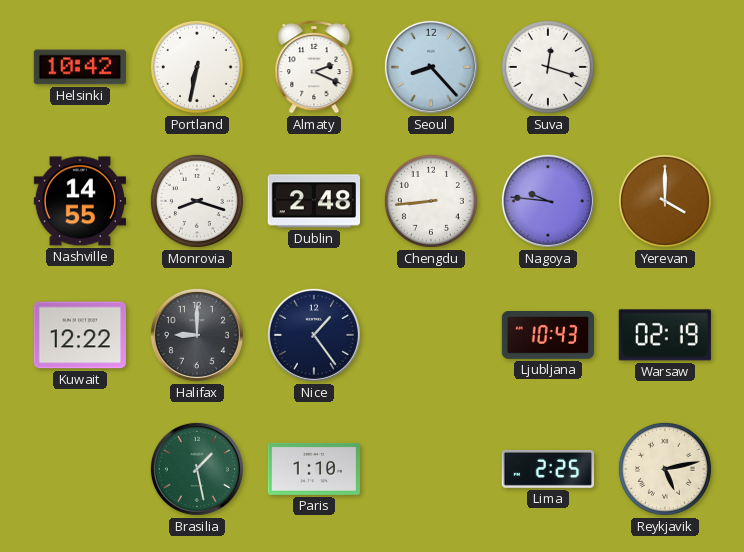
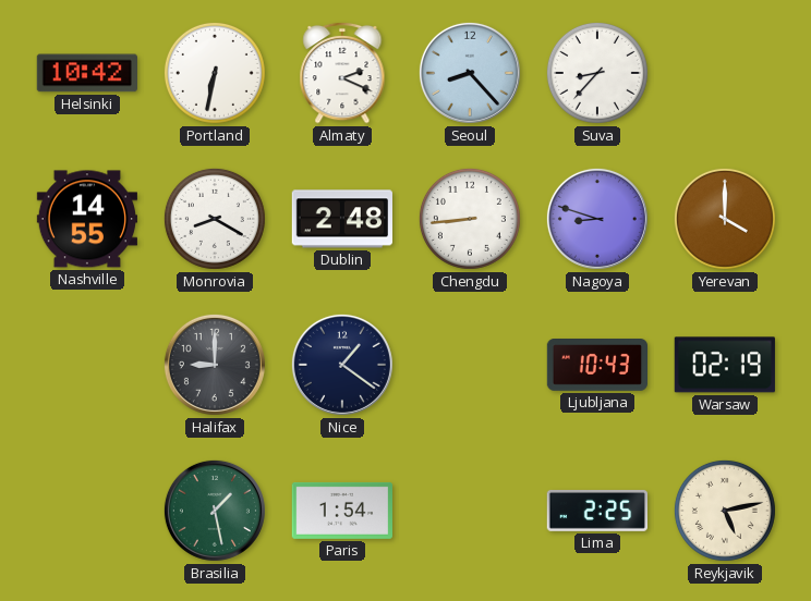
Suva: 12:18 -> 8:37 (597, 73)
Monrovia: 8:18 -> 8:20 (215, 219)
Nagoya: 9:46 -> 8:48 (597, 219)
Kuwait: 12:22 -> none (80, 335)
Nice: 1:24 -> 1:21 (342, 365)
Paris: 1:10 -> 1:54 (341, 511)
